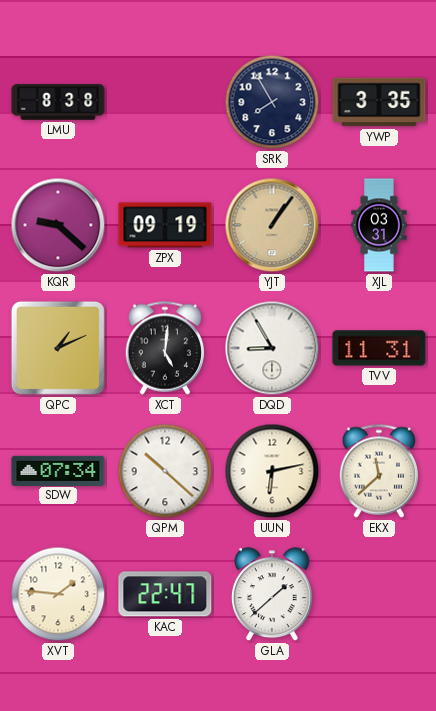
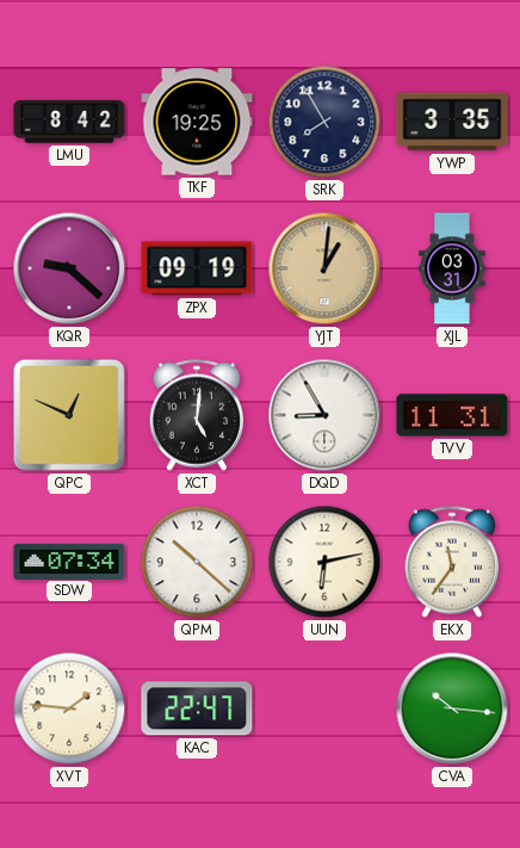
LMU: 8:38 -> 8:42 (69, 122)
TKF: none -> 19:25 (197, 122)
YJT: 1:06 -> 1:01 (324, 268)
QPC: 1:11 -> 12:49 (69, 415)
EKX: 11:38 -> 11:36 (451, 562)
GLA: 1:38 -> none (272, 595)
CVA: none -> 10:16 (452, 708)
